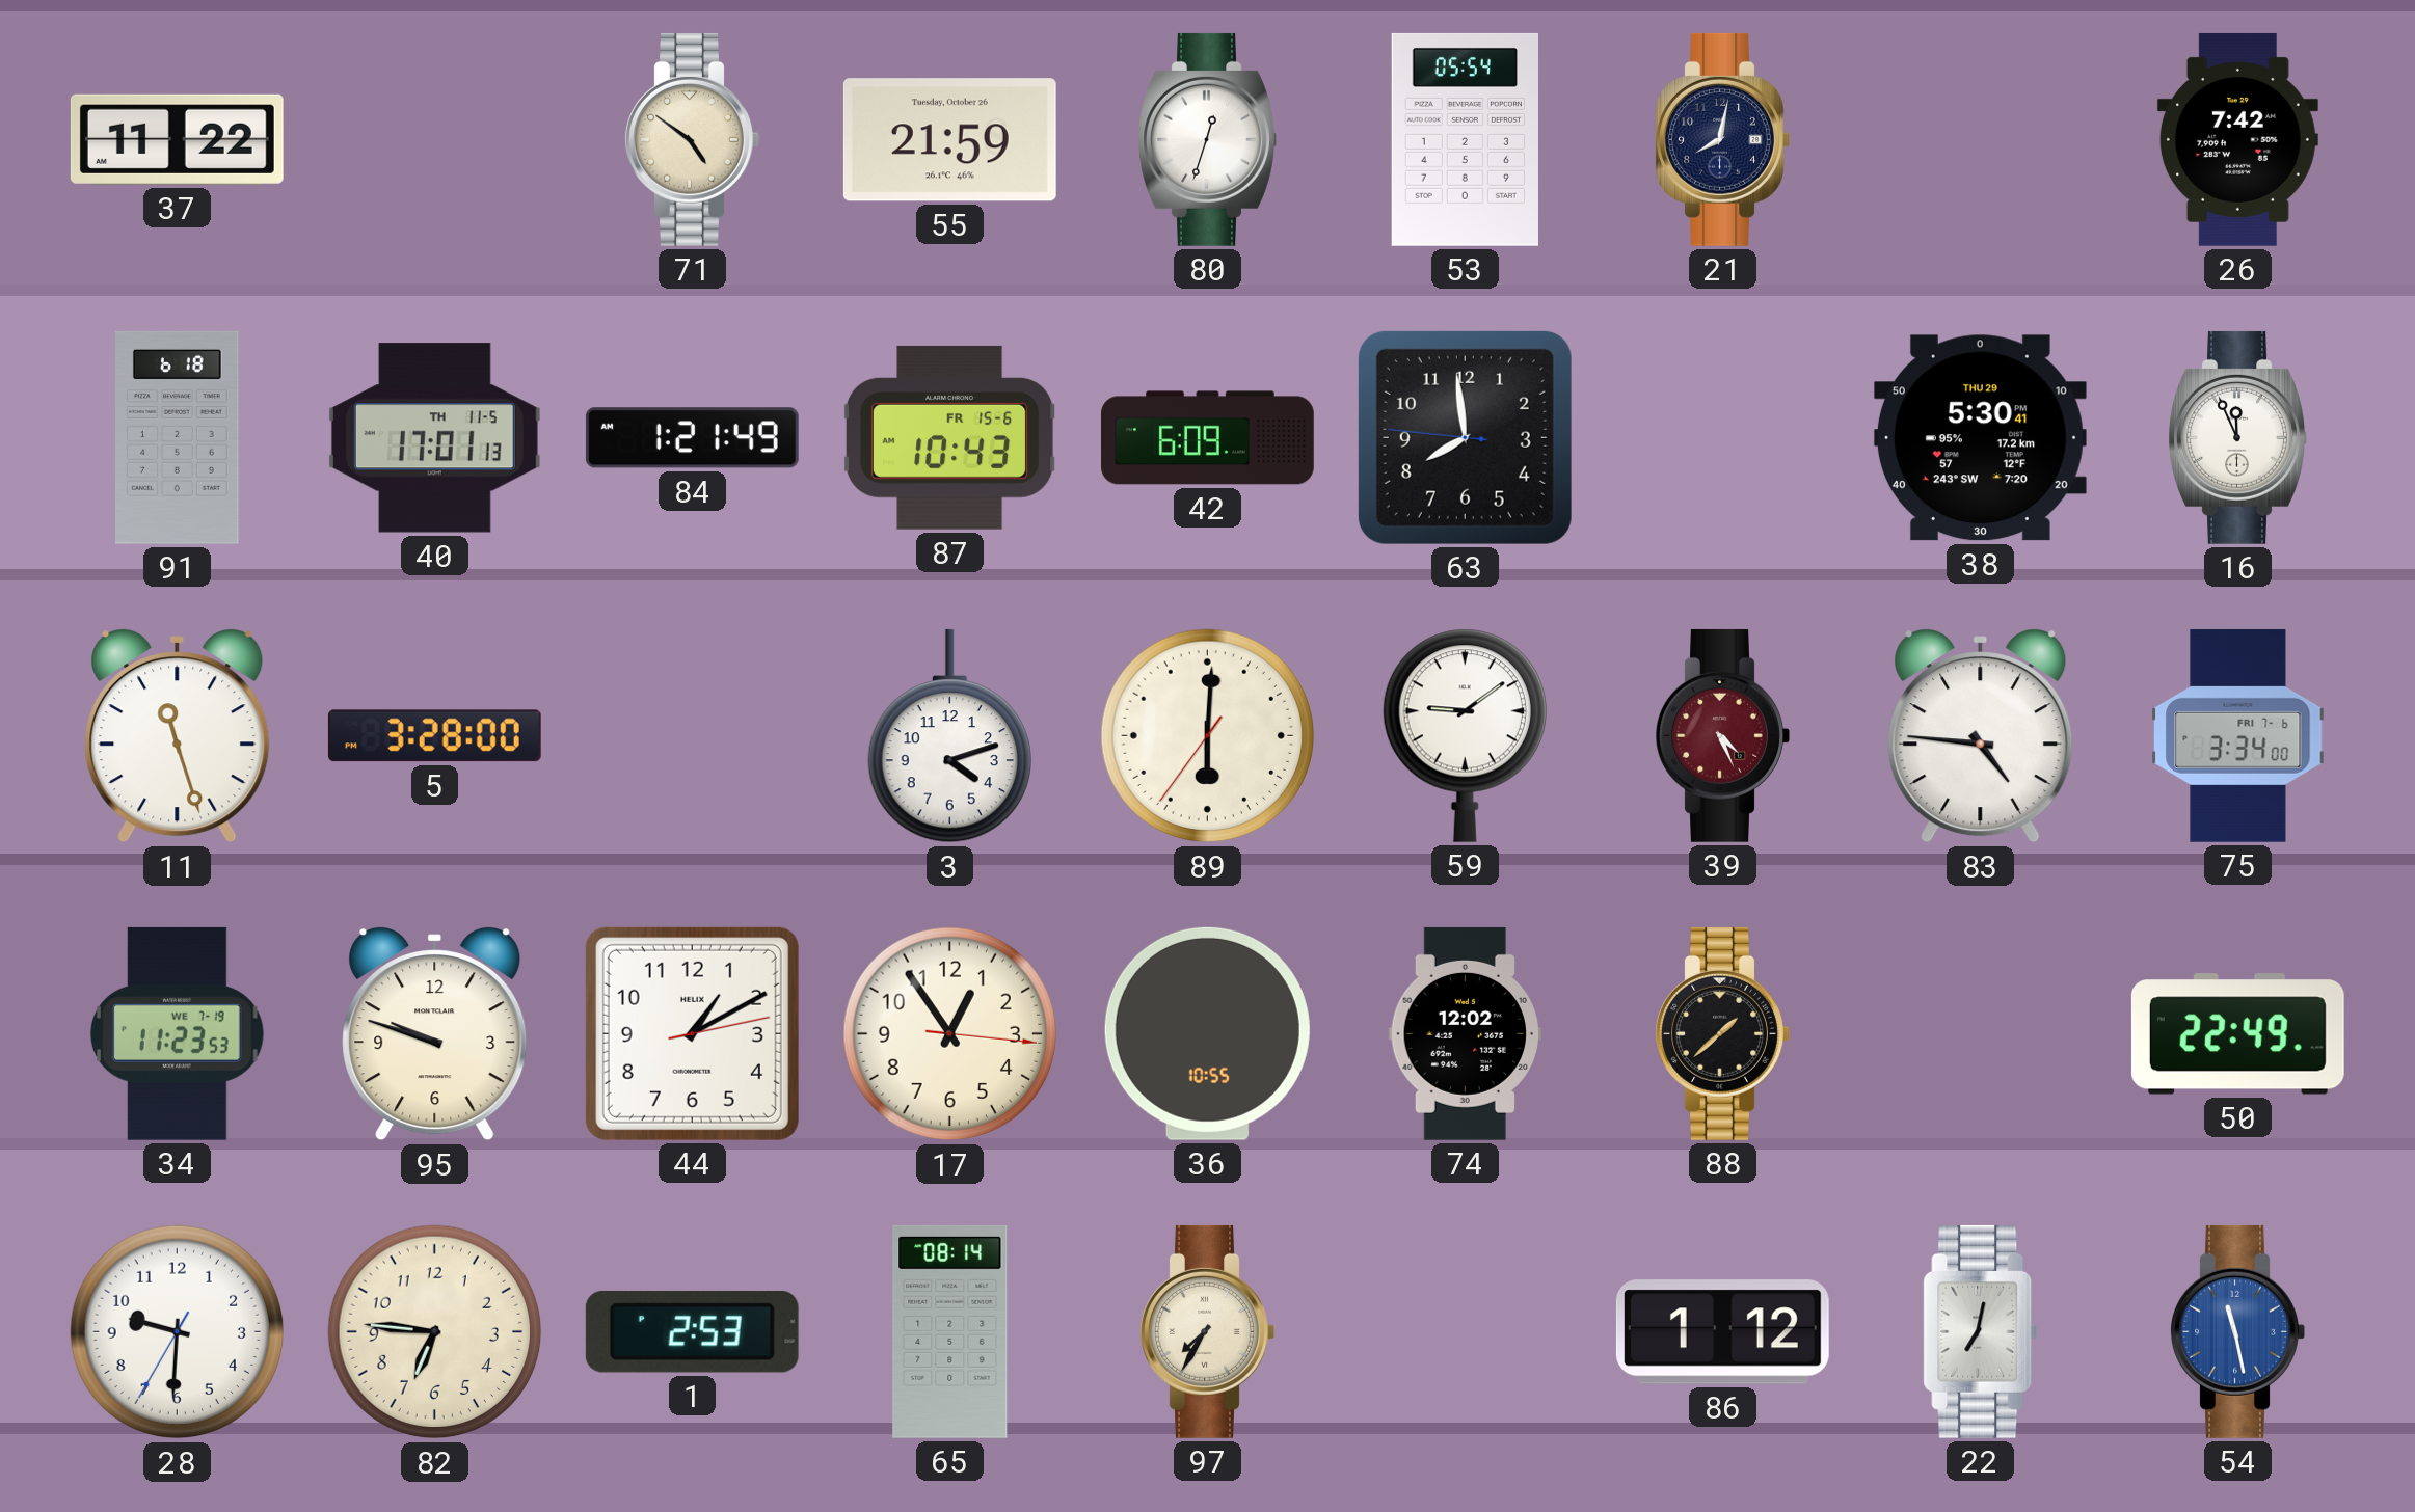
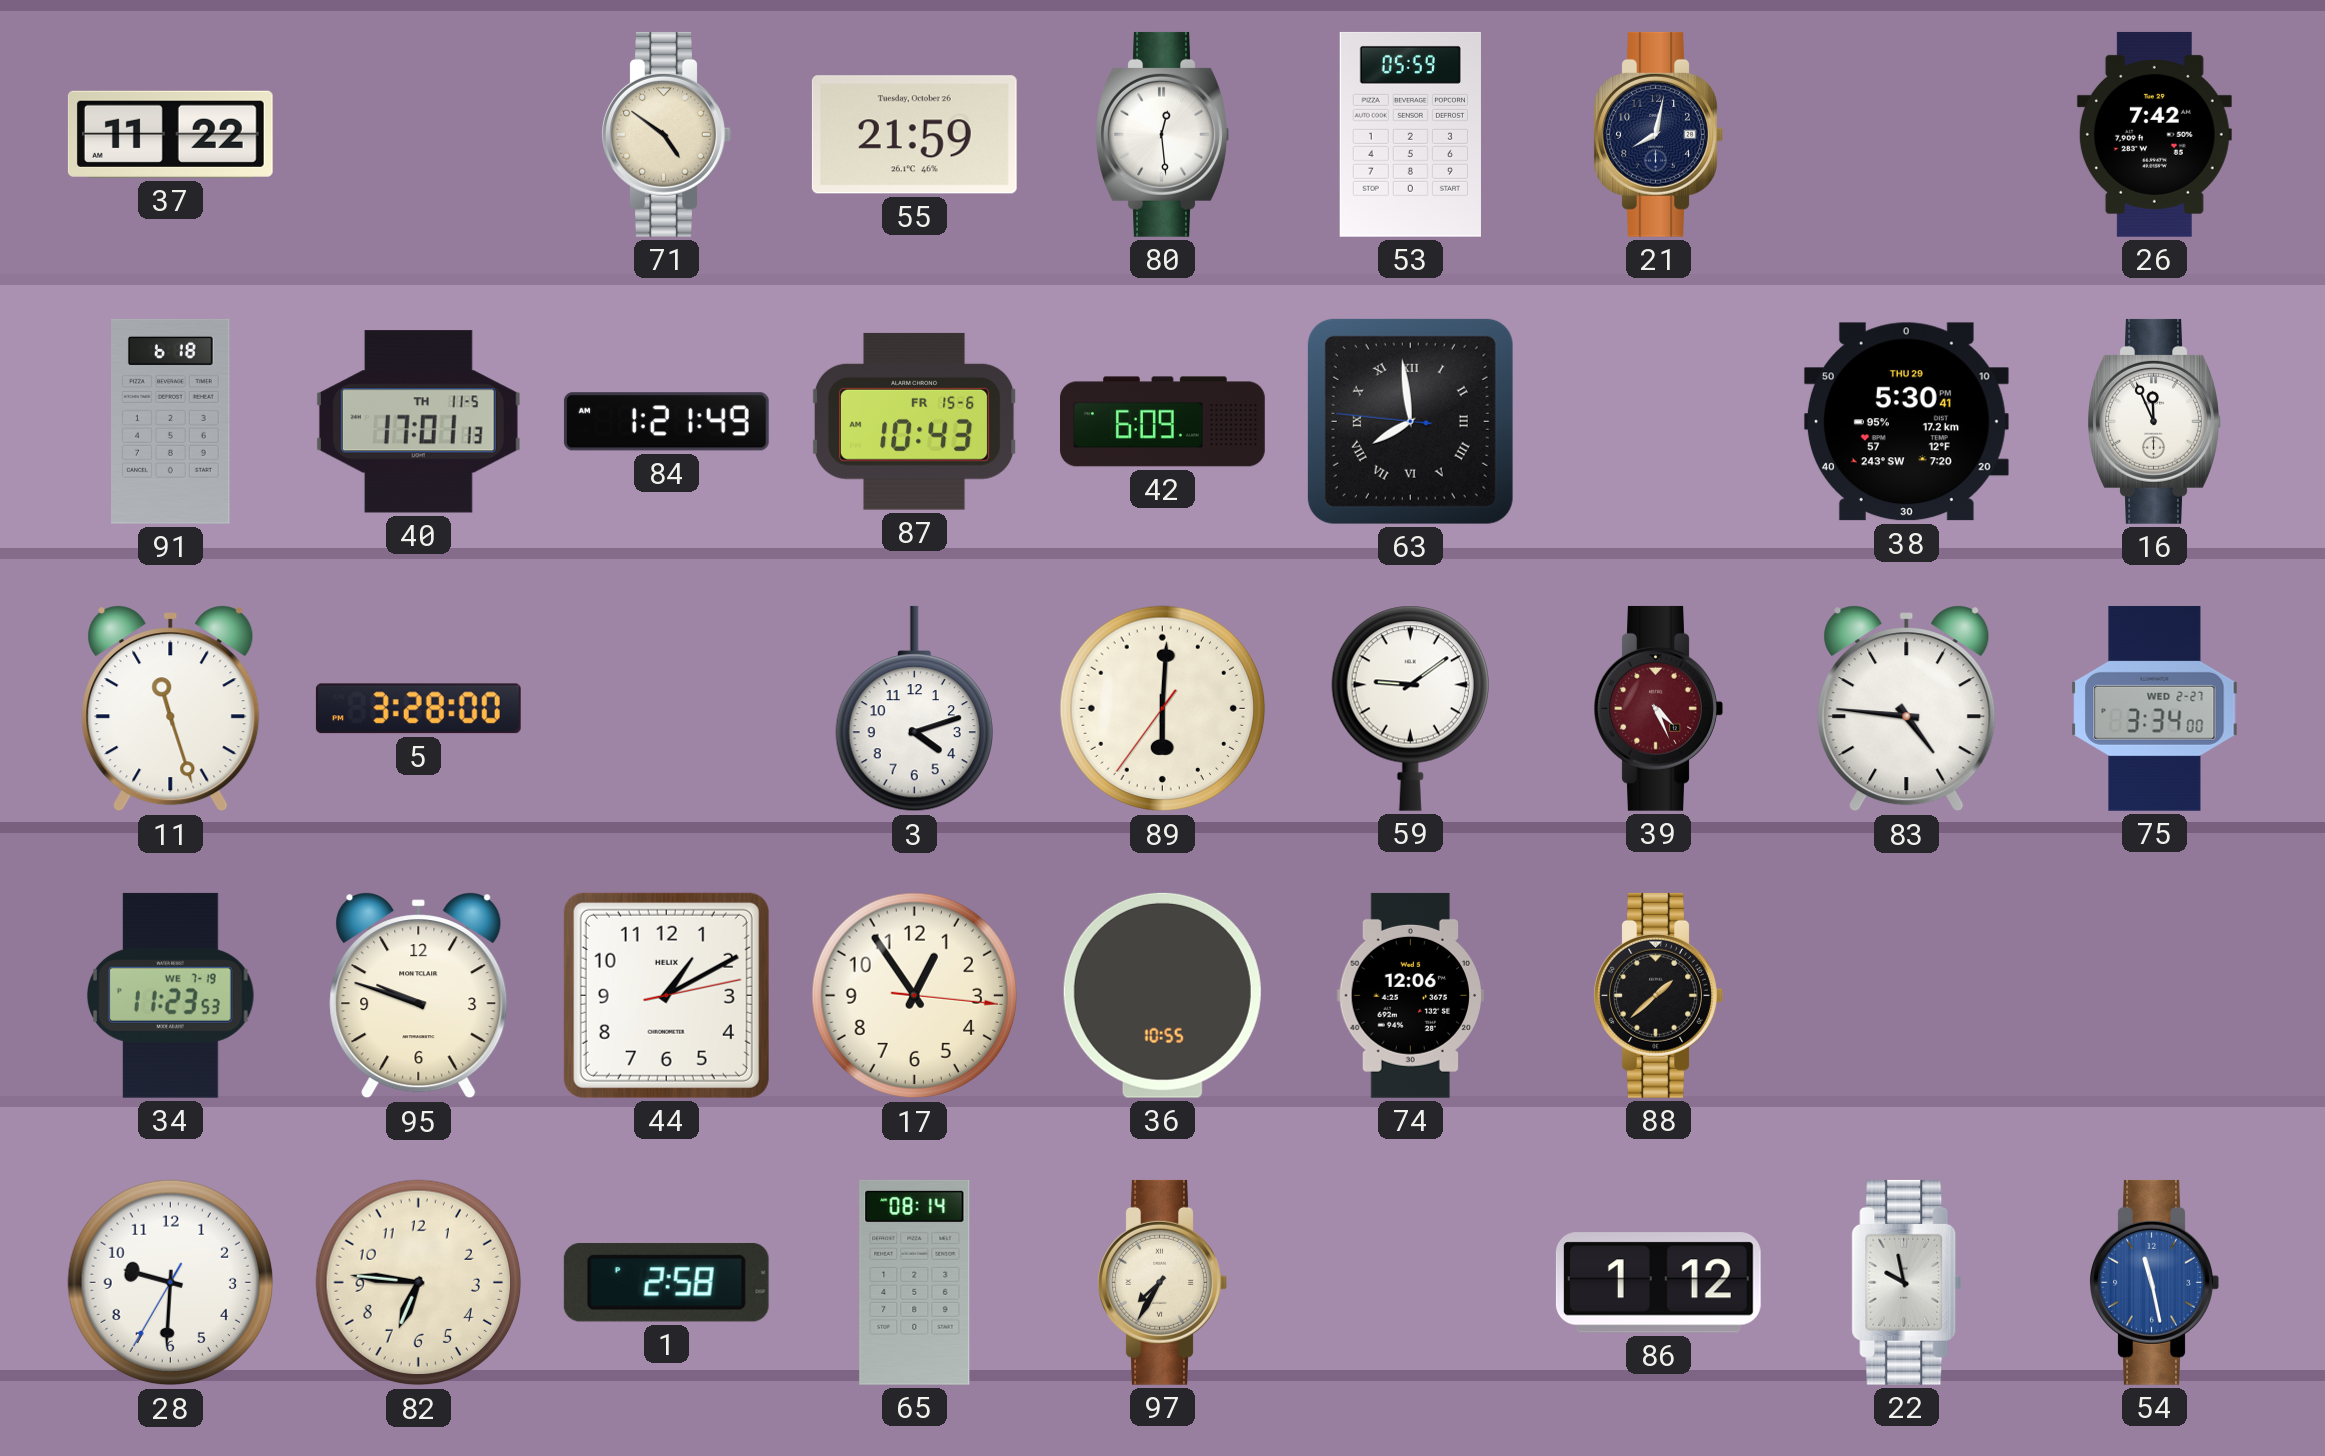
80: 12:33 -> 12:29 (1162, 134)
53: 05:54 -> 05:59 (1410, 134)
63 numerals: Arabic -> Roman (1410, 421)
75 date: FRI 7-6 -> WED 2-27 (2155, 708)
74: 12:02 -> 12:06 (1410, 995)
50: 22:49 -> none (2237, 1034)
1: 2:53 -> 2:58 (666, 1282)
22: 7:02 -> 9:58 (1907, 1282)
